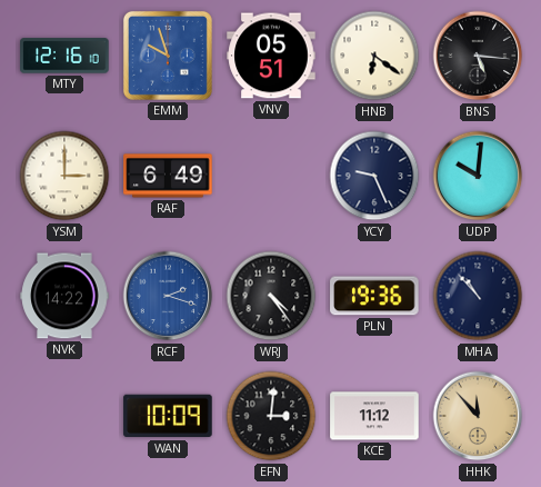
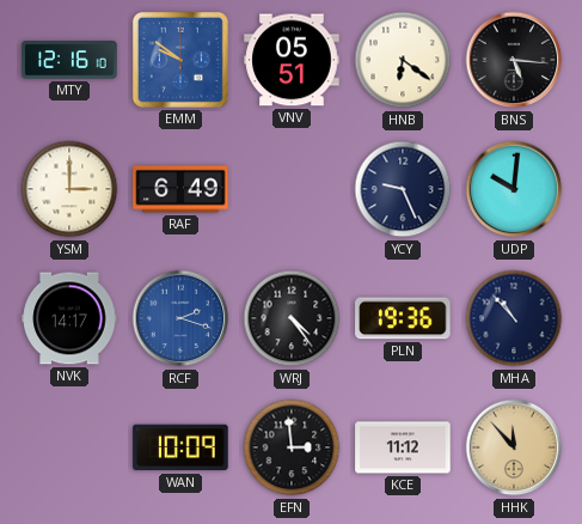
EMM: 9:57 -> 9:51 (180, 60)
NVK: 14:22 -> 14:17 (69, 318)
EFN: 3:01 -> 2:59 (292, 447)
